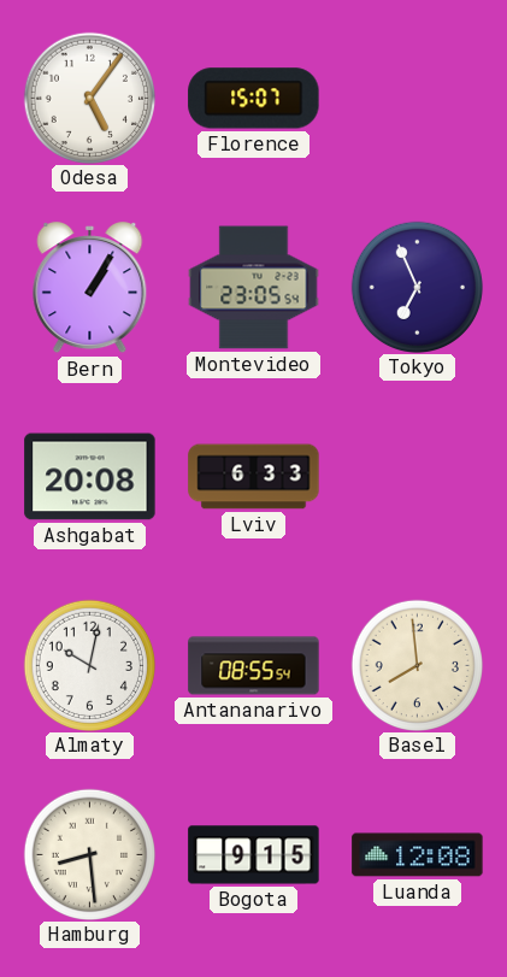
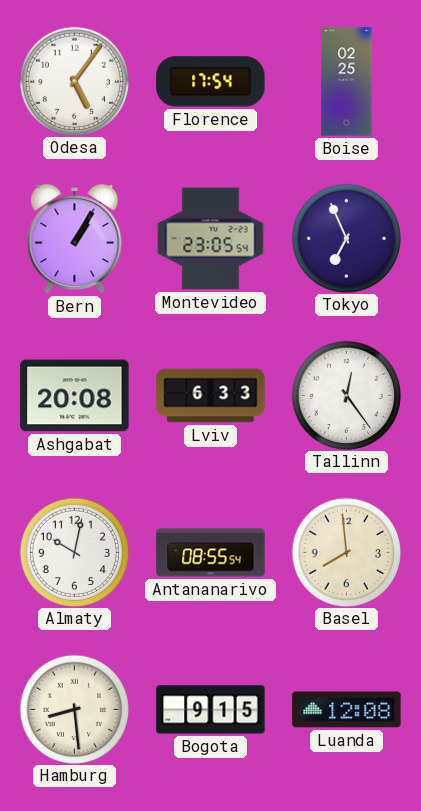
Florence: 15:07 -> 17:54 (211, 82)
Boise: none -> 02:25 (347, 82)
Tallinn: none -> 12:24 (346, 395)
